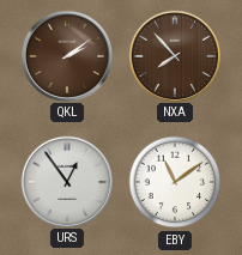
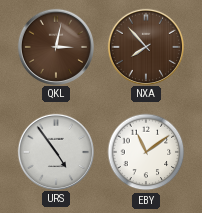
QKL: 2:09 -> 3:02 (55, 46)
URS: 12:54 -> 4:54 (55, 151)
